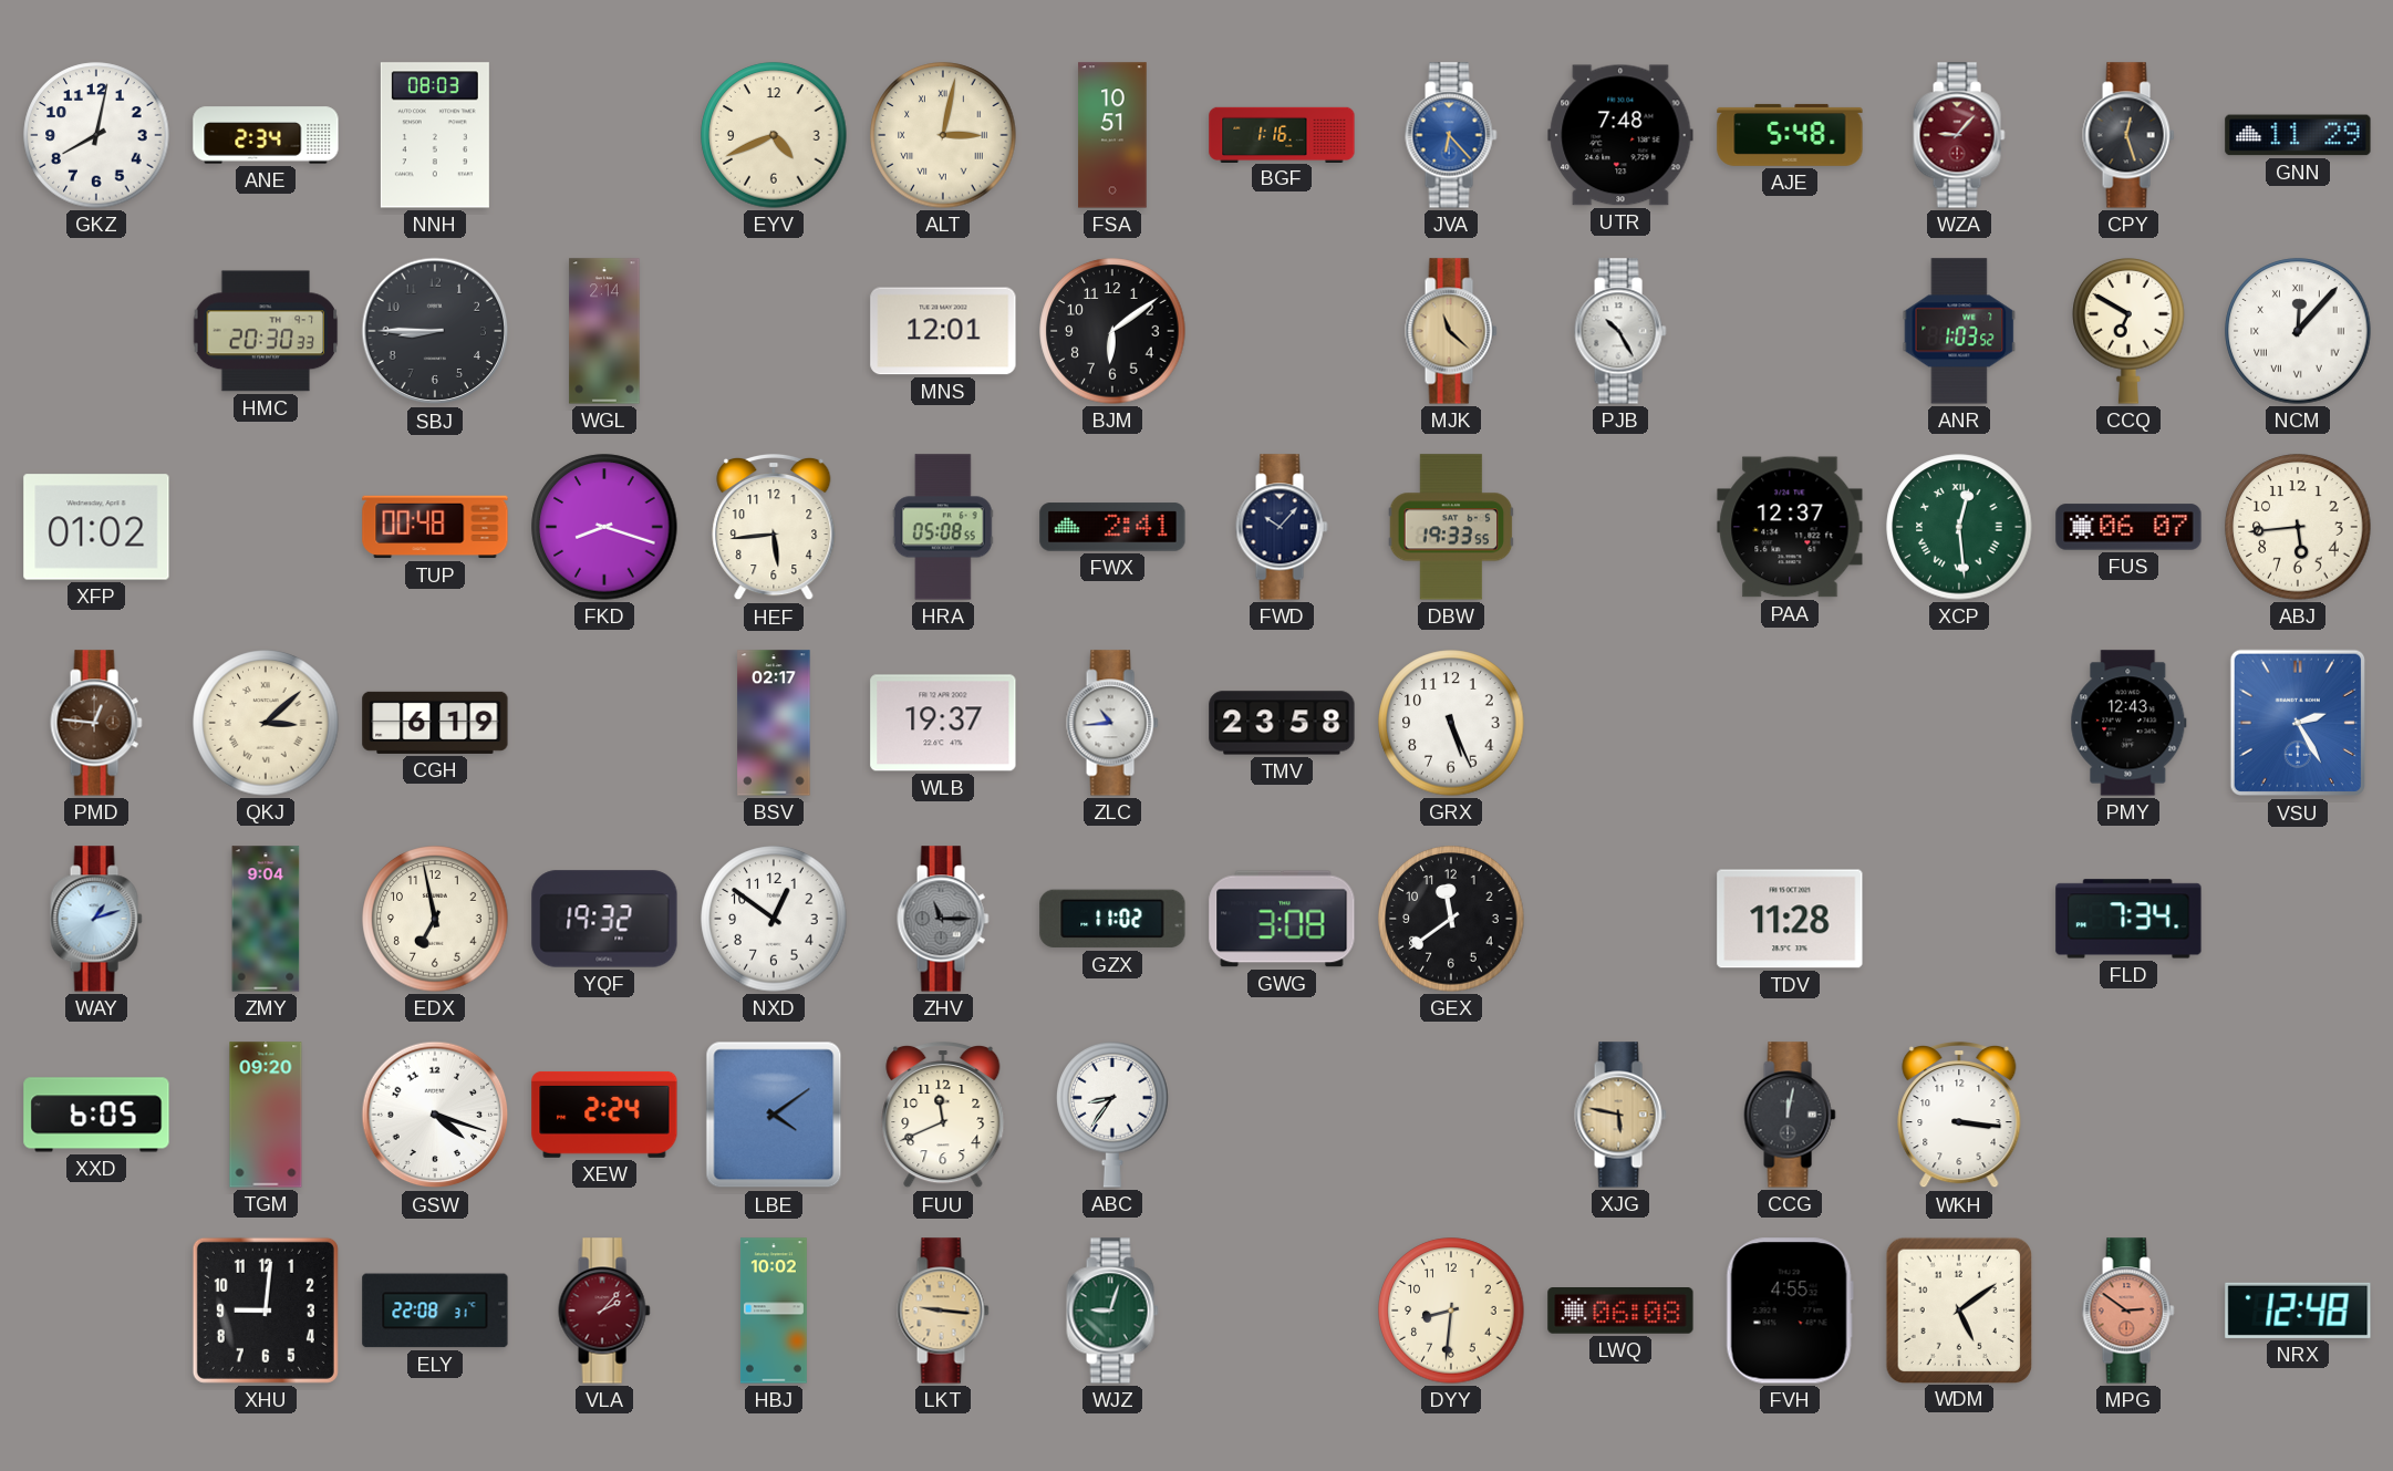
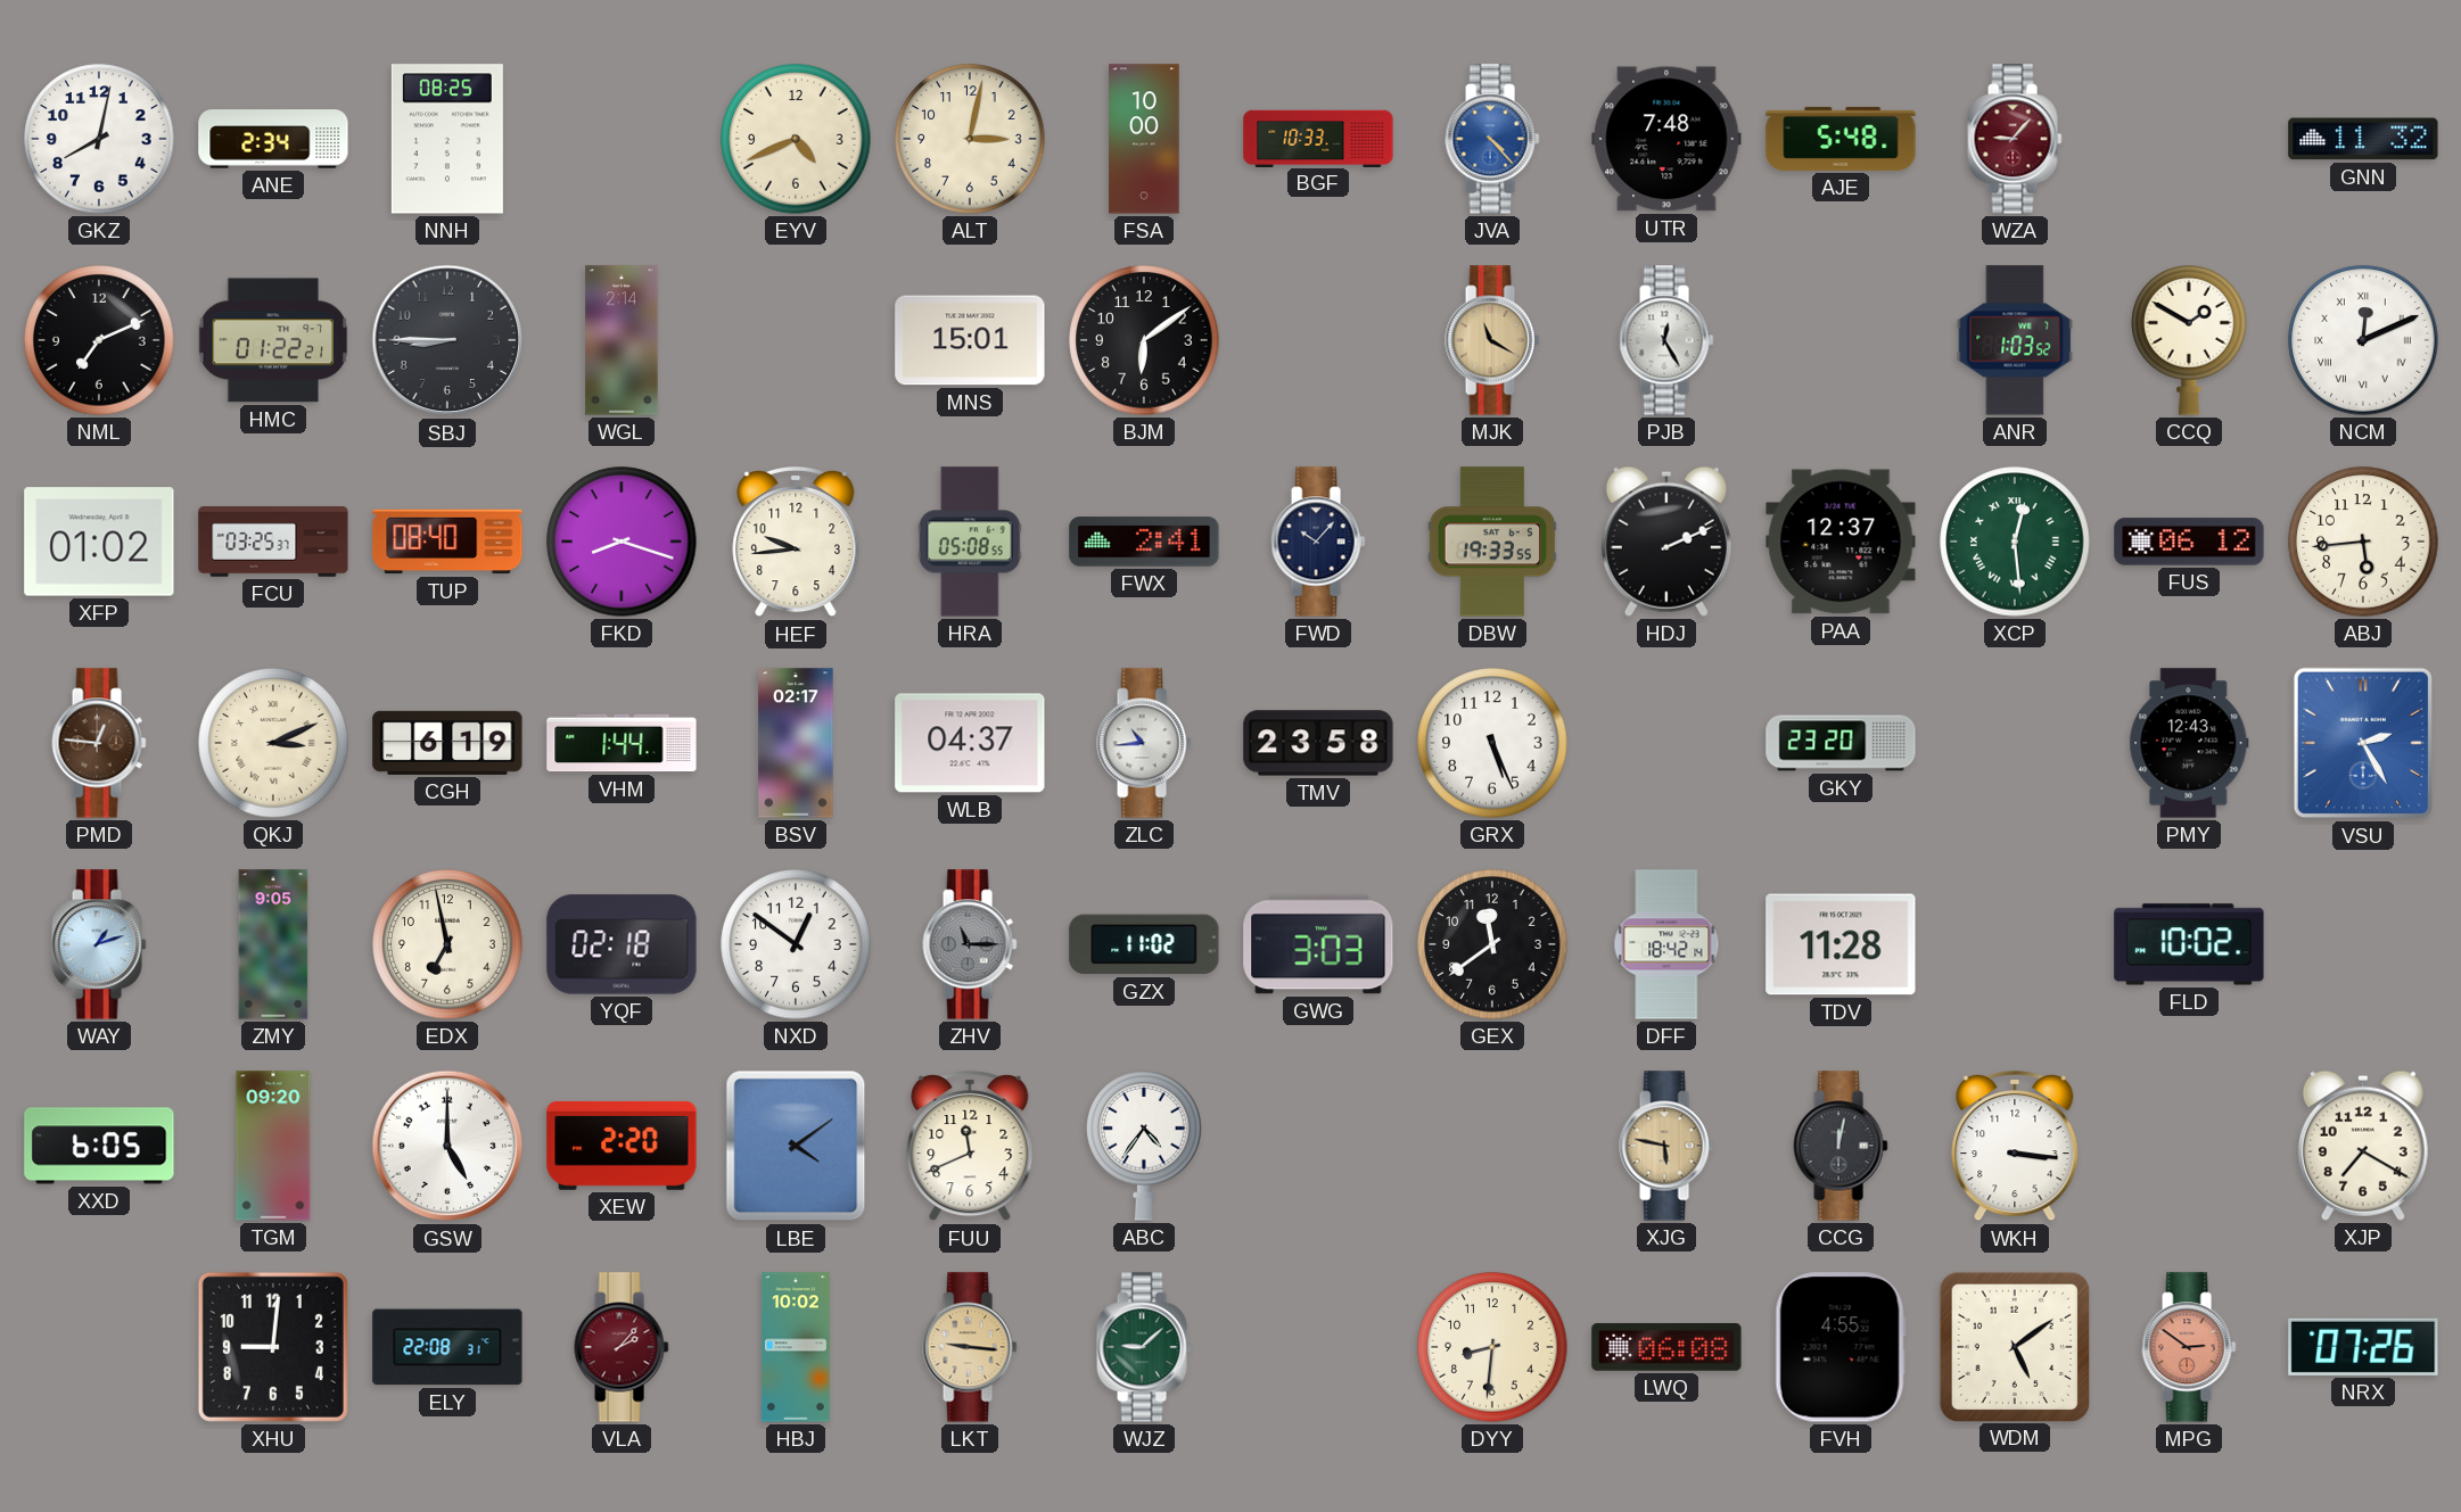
NNH: 08:03 -> 08:25 (447, 139)
ALT numerals: Roman -> Arabic (970, 139)
FSA: 10:51 -> 10:00 (1144, 139)
BGF: 1:16 -> 10:33 (1318, 138)
JVA: 6:23 -> 4:23 (1492, 139)
CPY: 12:27 -> none (2128, 135)
GNN: 11:29 -> 11:32 (2363, 139)
NML: none -> 7:11 (99, 340)
HMC: 20:30 -> 01:22 (273, 340)
MNS: 12:01 -> 15:01 (970, 340)
MJK: 11:22 -> 11:20 (1492, 340)
PJB: 10:25 -> 12:25 (1666, 340)
CCQ: 6:50 -> 1:50 (2189, 341)
NCM: 12:07 -> 12:11 (2363, 340)
FCU: none -> 03:25 (273, 543)
TUP: 00:48 -> 08:40 (447, 542)
HEF: 5:44 -> 9:44 (796, 542)
HDJ: none -> 2:11 (1666, 542)
FUS: 06:07 -> 06:12 (2189, 542)
QKJ: 3:08 -> 3:11 (273, 743)
VHM: none -> 1:44 (622, 743)
WLB: 19:37 -> 04:37 (970, 743)
GKY: none -> 23:20 (1841, 743)
ZMY: 9:04 -> 9:05 (273, 944)
YQF: 19:32 -> 02:18 (622, 944)
GWG: 3:08 -> 3:03 (1318, 944)
DFF: none -> 18:42 (1666, 944)
FLD: 7:34 -> 10:02 (2189, 944)
GSW: 4:18 -> 5:00 (447, 1146)
XEW: 2:24 -> 2:20 (622, 1146)
ABC: 8:36 -> 4:36 (1144, 1147)
XJP: none -> 7:20 (2363, 1146)
WJZ: 9:03 -> 9:08 (1144, 1347)
NRX: 12:48 -> 07:26 (2363, 1347)
